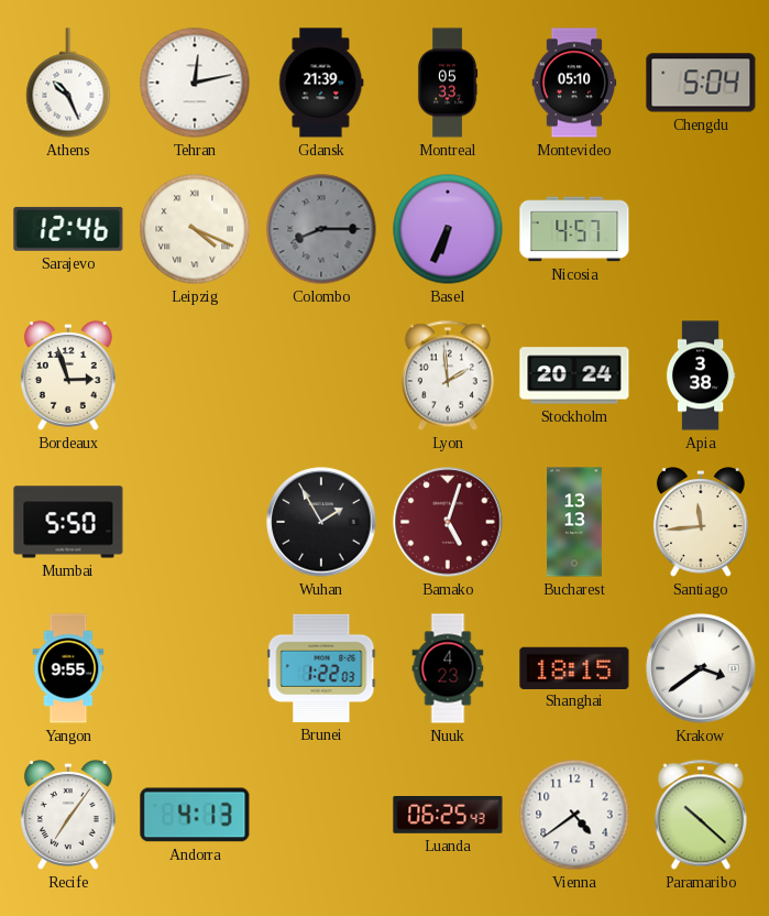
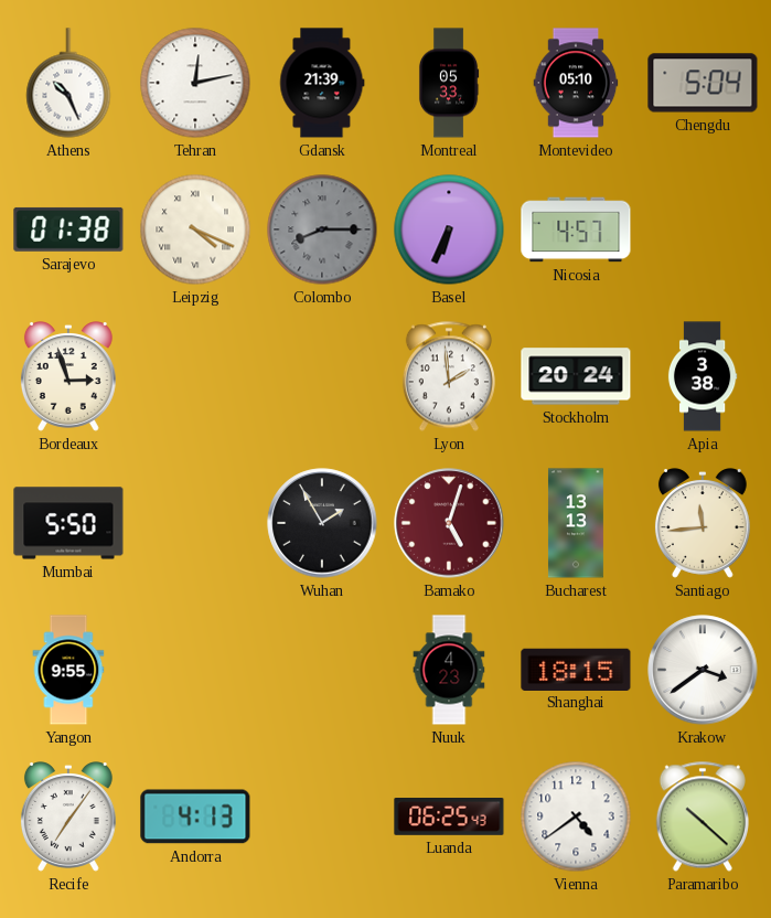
Sarajevo: 12:46 -> 01:38 (68, 229)
Brunei: 1:22 -> none (321, 668)
